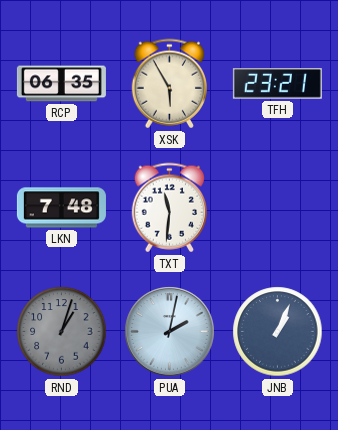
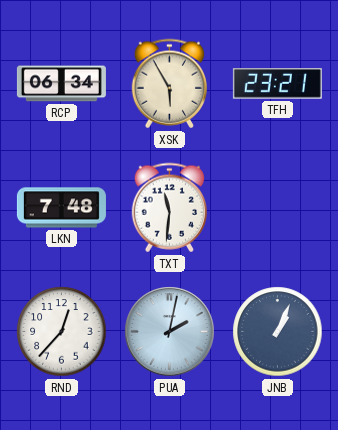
RCP: 06:35 -> 06:34 (61, 84)
RND: 1:03 -> 12:37 (62, 332)
RND dial: grey -> white (62, 332)
